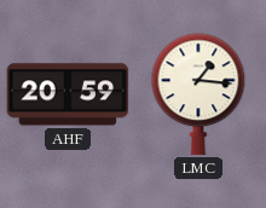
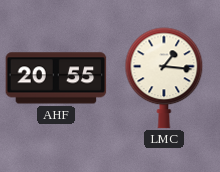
AHF: 20:59 -> 20:55 (56, 78)
